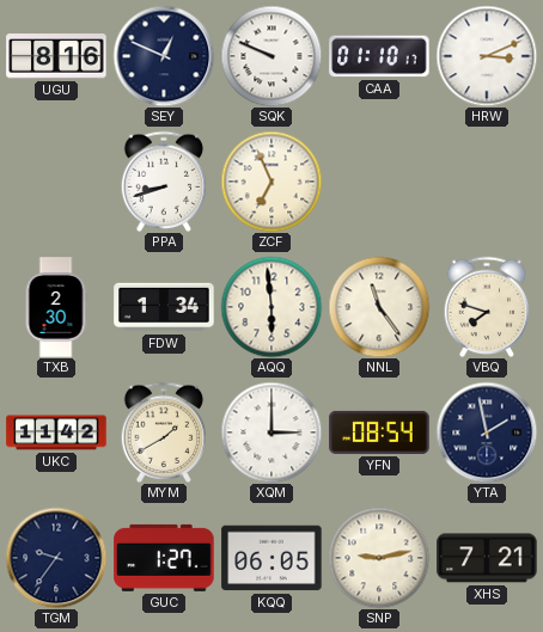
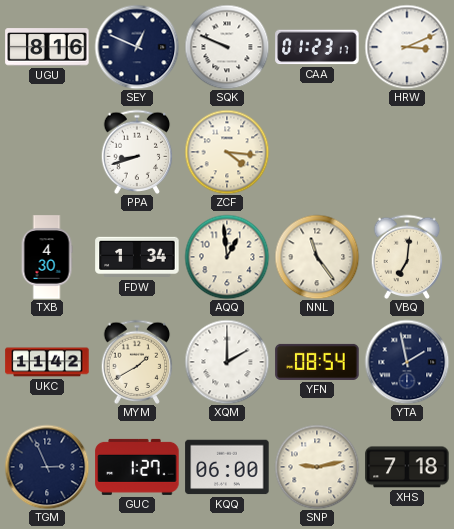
CAA: 01:10 -> 01:23 (317, 47)
ZCF: 6:56 -> 4:16 (227, 152)
TXB: 2:30 -> 4:30 (47, 257)
AQQ: 5:59 -> 12:59 (227, 257)
VBQ: 7:48 -> 7:01 (407, 257)
XQM: 3:00 -> 2:00 (227, 362)
TGM: 9:36 -> 2:56 (47, 467)
KQQ: 06:05 -> 06:00 (227, 467)
XHS: 7:21 -> 7:18 (407, 467)
